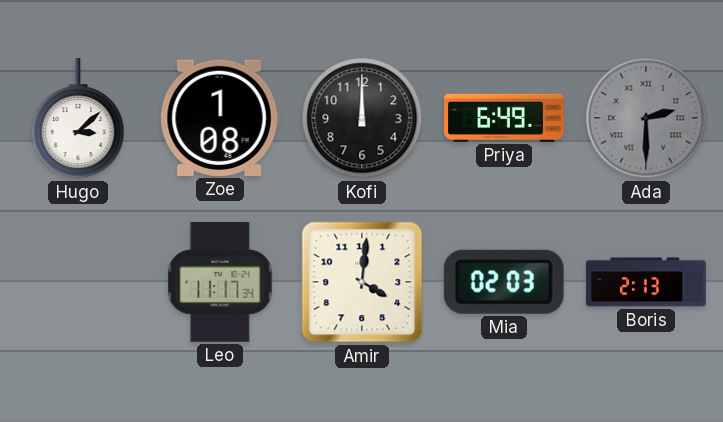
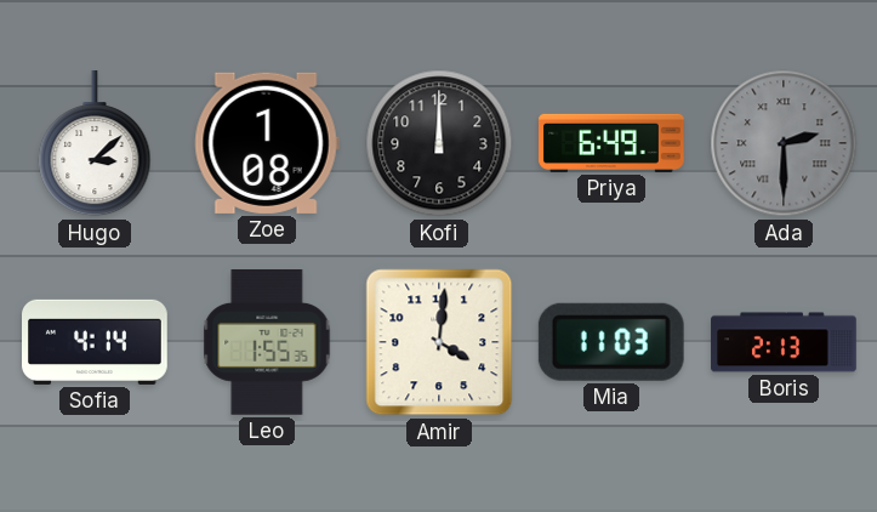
Sofia: none -> 4:14 (96, 342)
Leo: 11:17 -> 1:55 (267, 343)
Mia: 02:03 -> 11:03 (611, 342)
